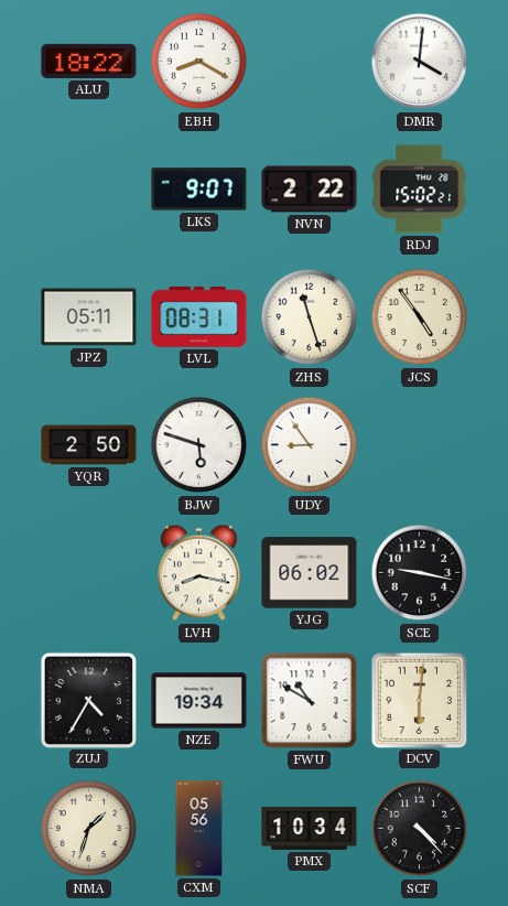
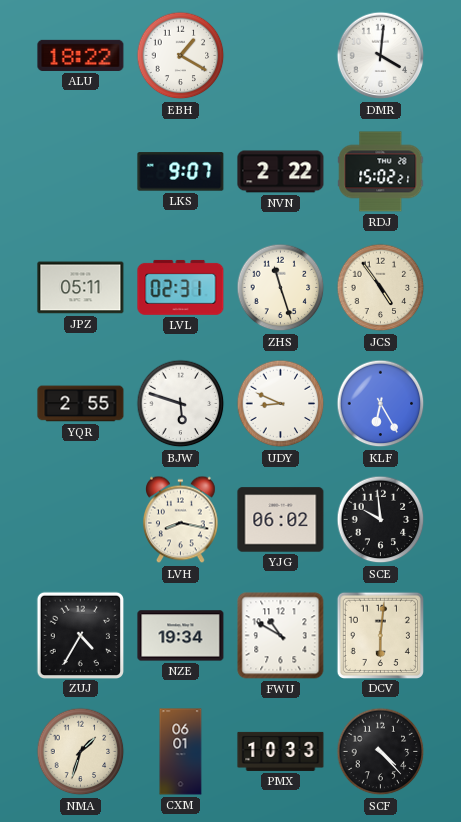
EBH: 8:20 -> 1:20 (181, 56)
LVL: 08:31 -> 02:31 (181, 287)
YQR: 2:50 -> 2:55 (81, 404)
UDY: 8:54 -> 8:49 (281, 404)
KLF: none -> 6:25 (381, 404)
SCE: 9:17 -> 9:59 (381, 520)
CXM: 05:56 -> 06:01 (181, 752)
PMX: 10:34 -> 10:33 (281, 751)
